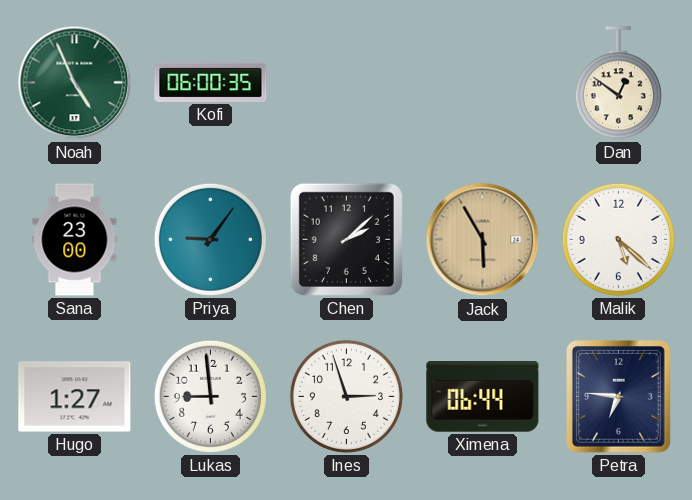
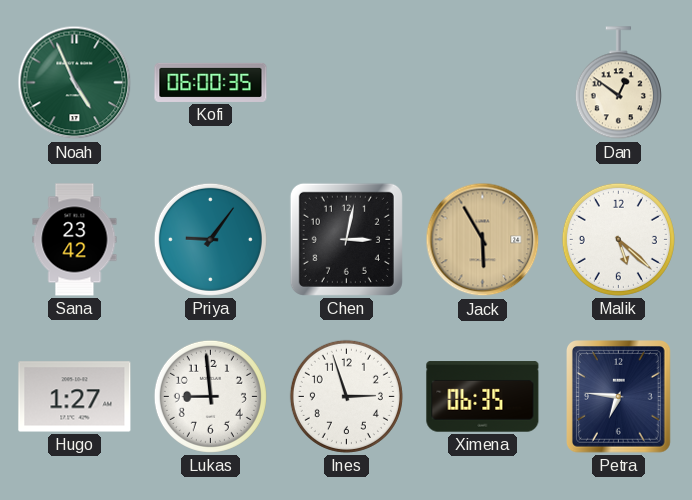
Sana: 23:00 -> 23:42 (75, 240)
Chen: 2:08 -> 3:02 (346, 239)
Ximena: 06:44 -> 06:35 (483, 397)
